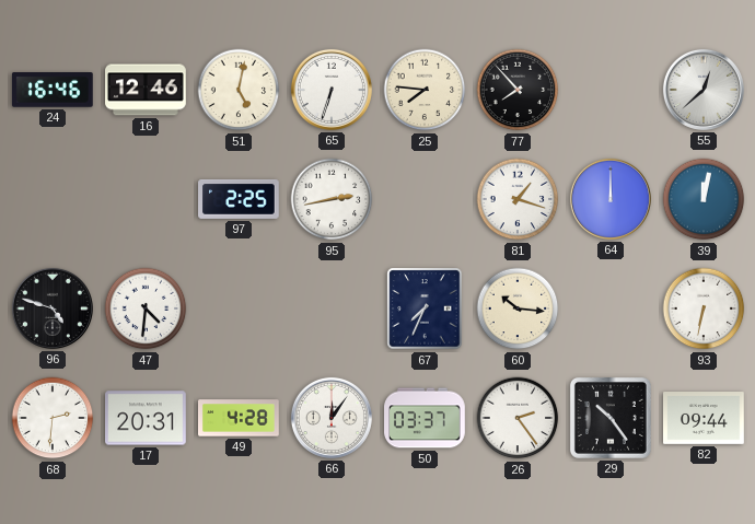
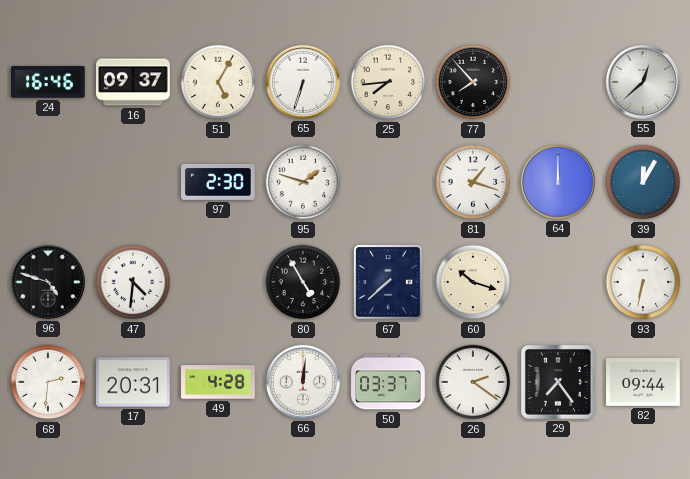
16: 12:46 -> 09:37 (133, 82)
51: 5:02 -> 5:05 (218, 82)
25: 7:46 -> 7:44 (388, 82)
97: 2:25 -> 2:30 (218, 182)
95: 2:43 -> 1:48 (303, 182)
39: 12:02 -> 12:05 (643, 182)
80: none -> 4:55 (303, 282)
67: 7:34 -> 7:38 (388, 282)
60: 10:16 -> 10:18 (473, 282)
66: 12:06 -> 12:01 (303, 382)
26: 2:24 -> 2:21 (473, 382)
29: 10:24 -> 7:24 (558, 382)
